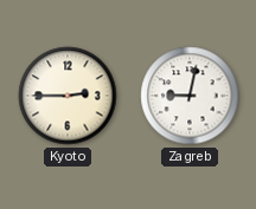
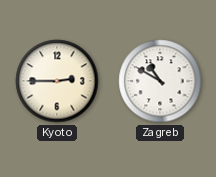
Zagreb: 9:02 -> 10:50 (160, 81)
